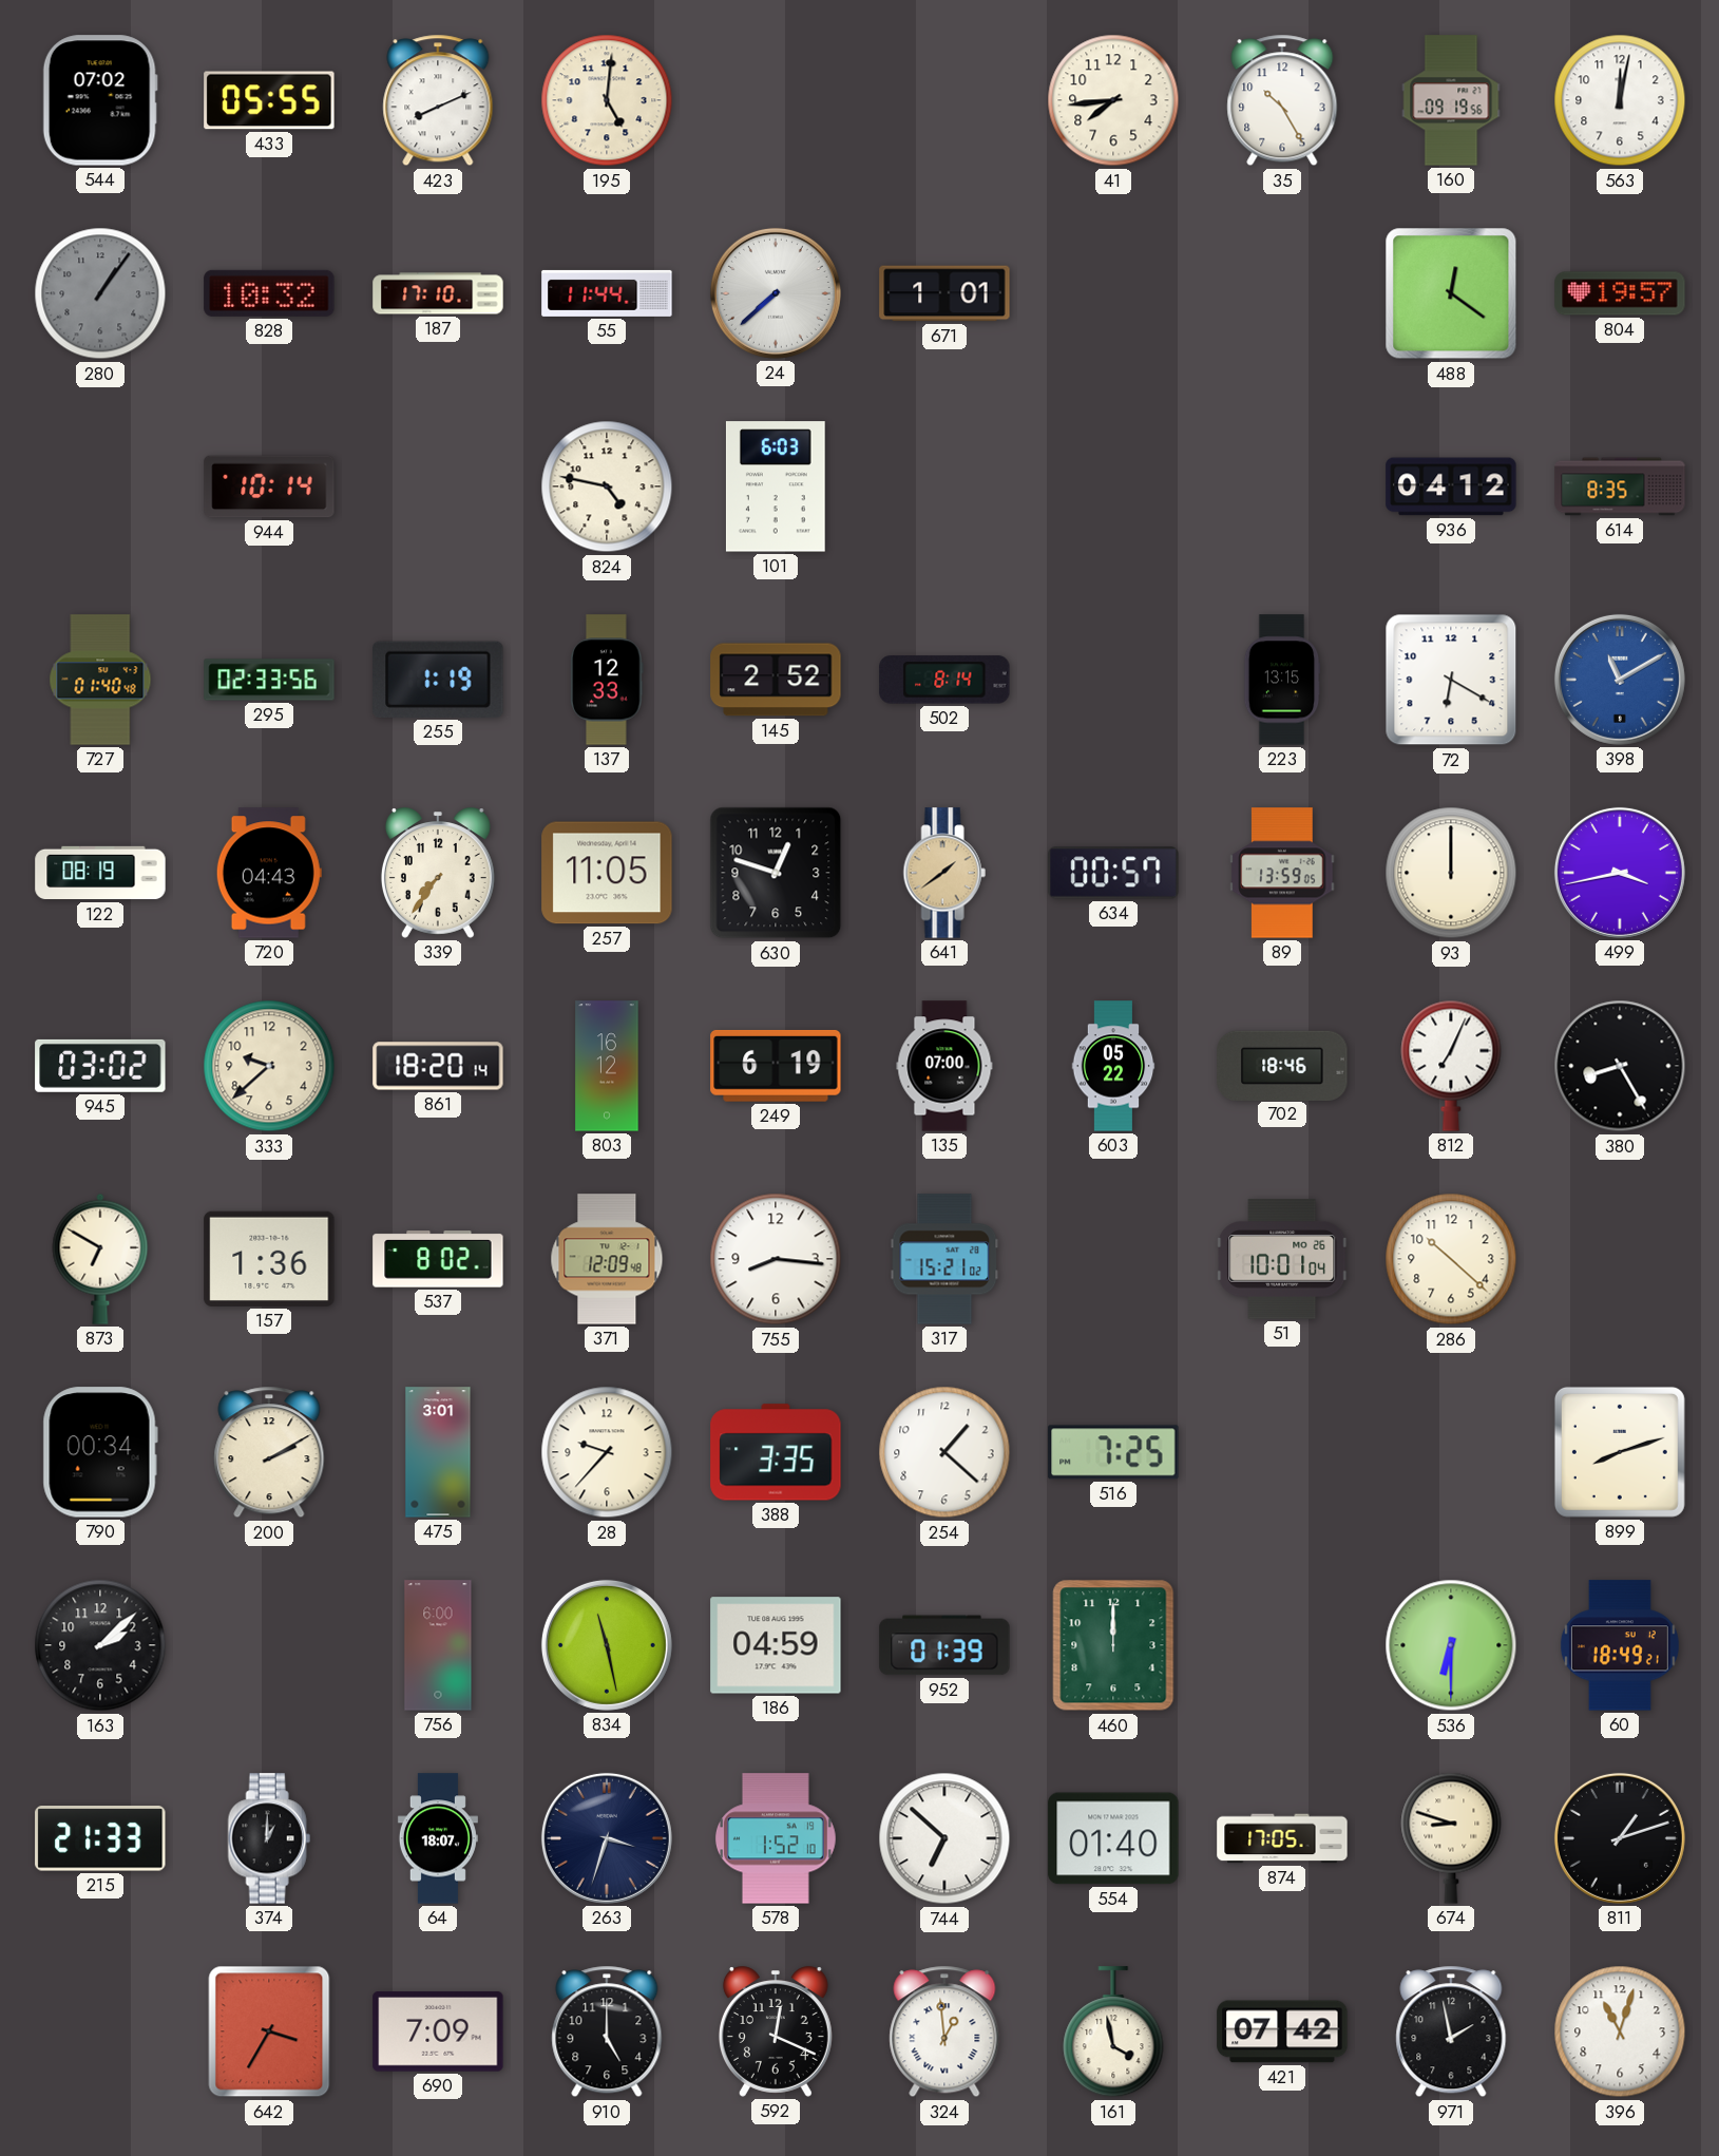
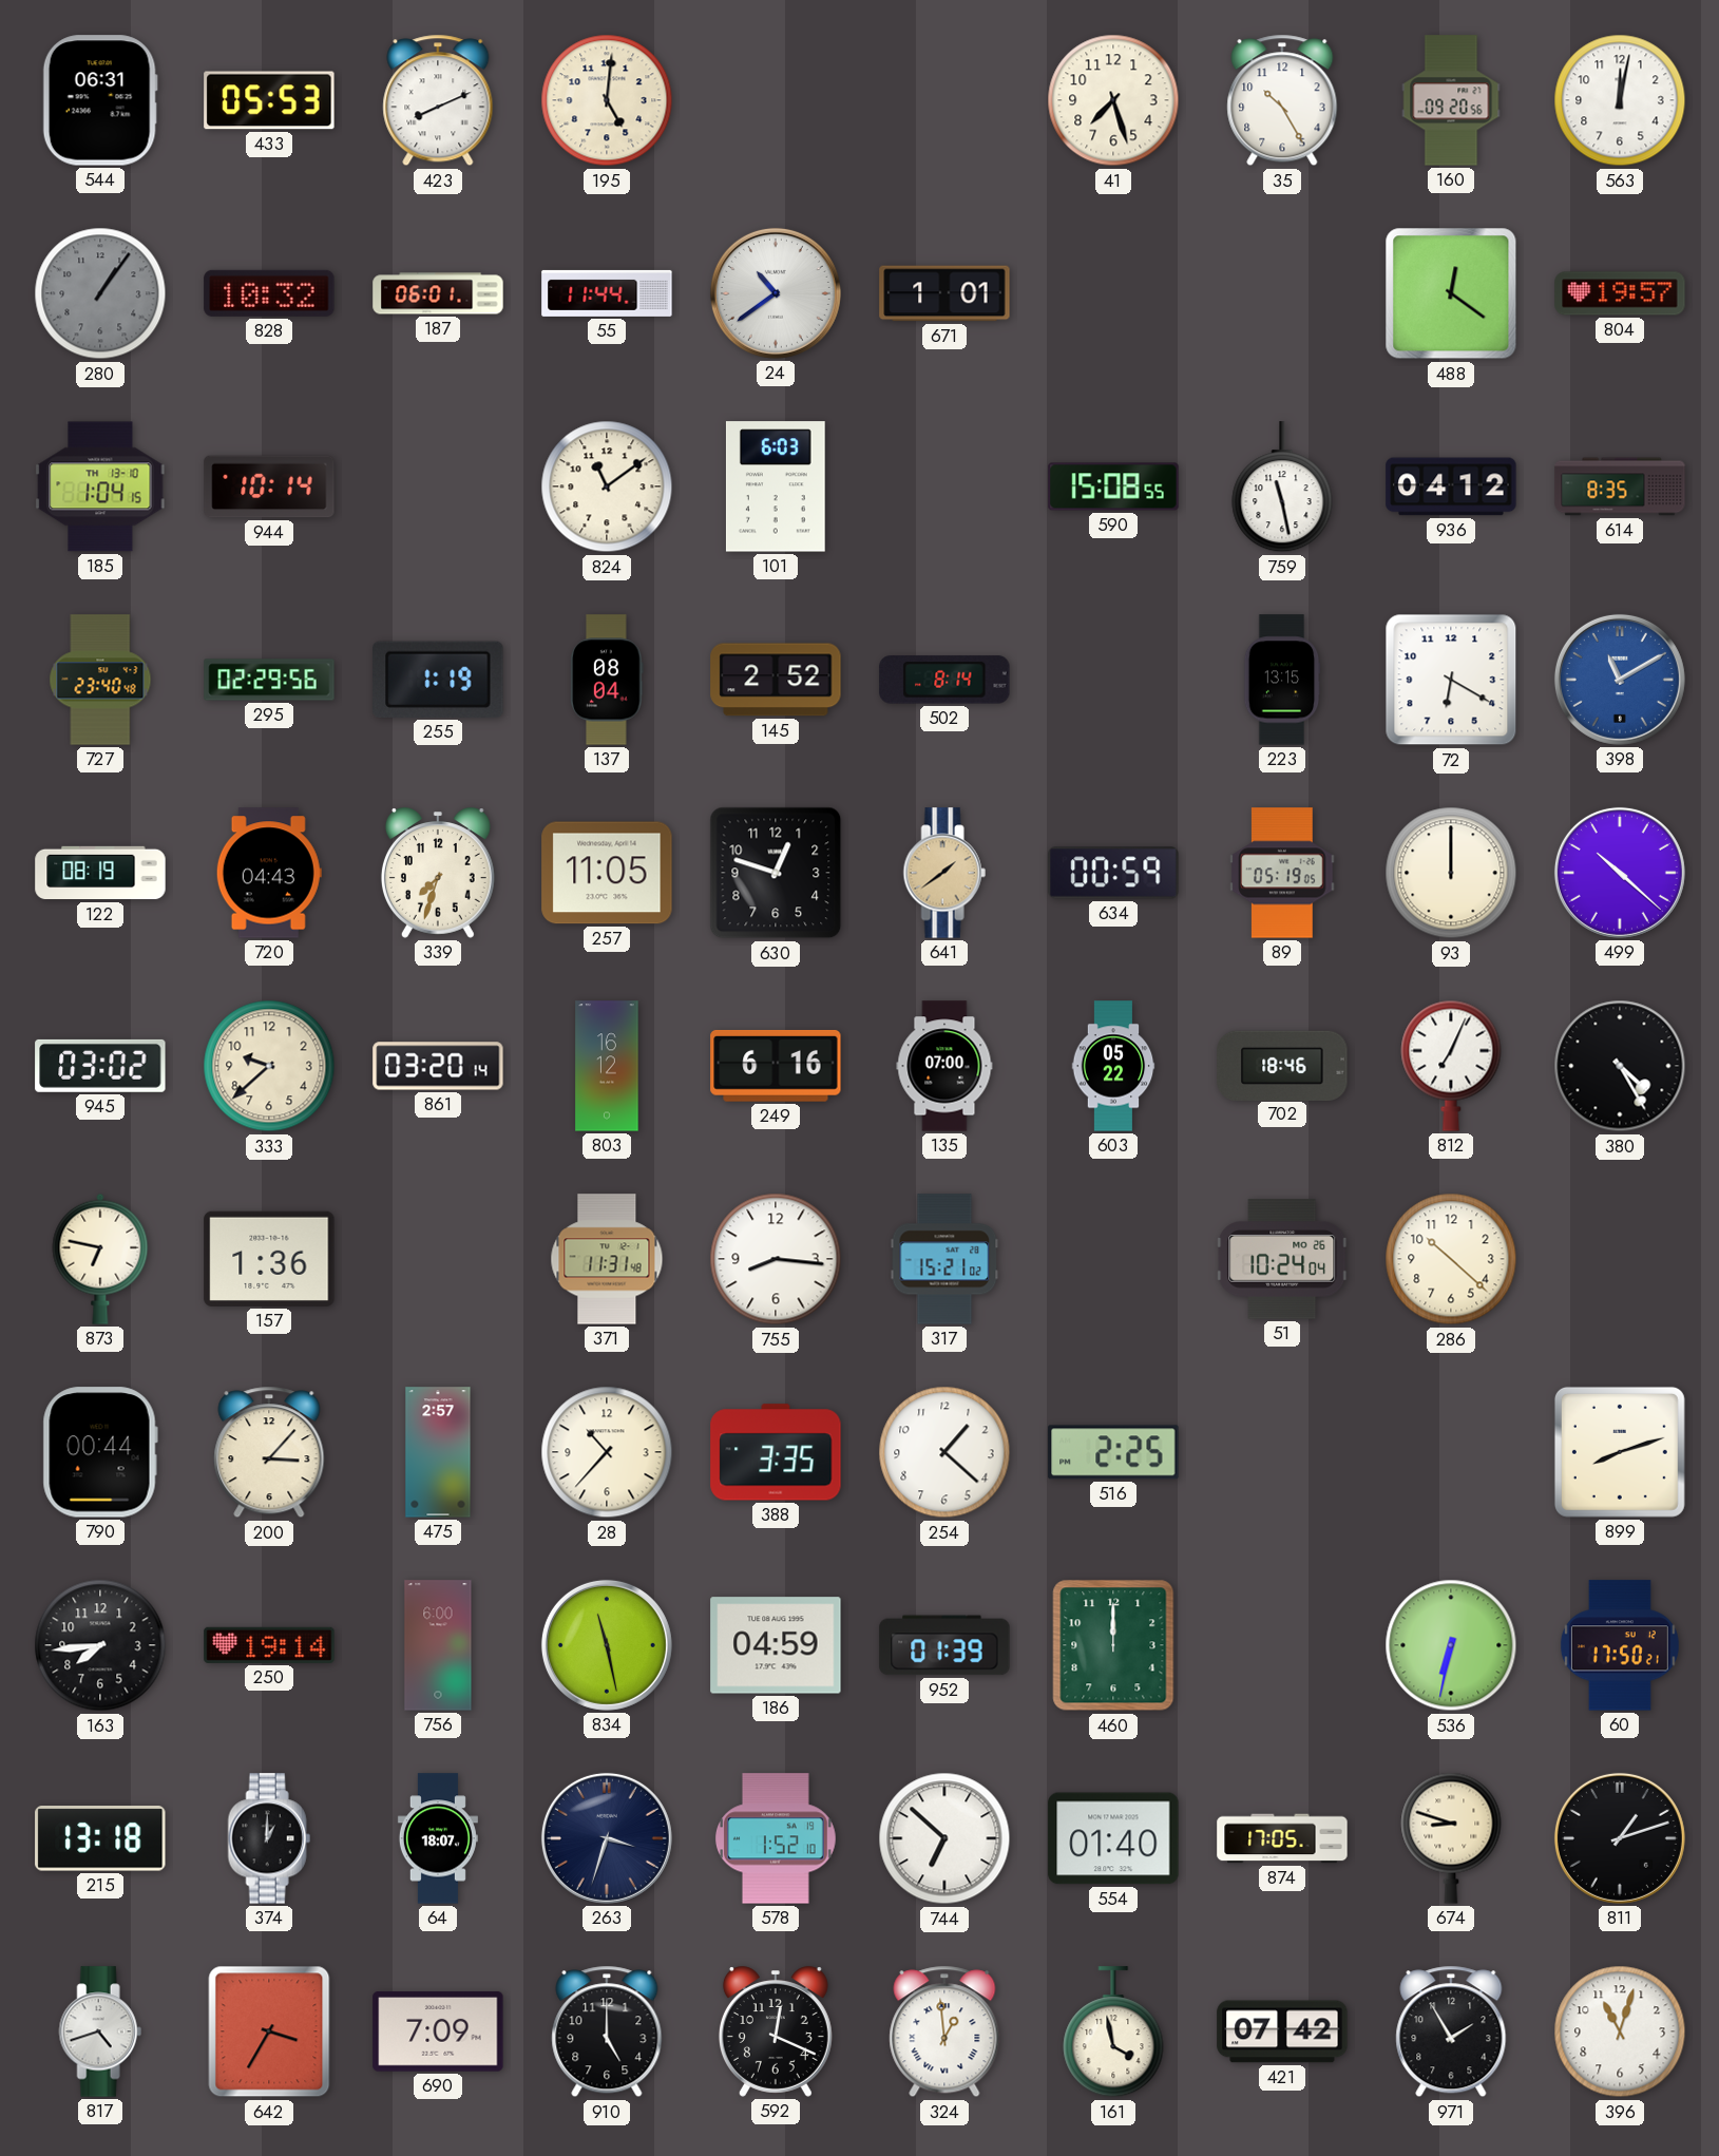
544: 07:02 -> 06:31 (100, 100)
433: 05:55 -> 05:53 (269, 100)
41: 7:44 -> 7:27 (1113, 100)
160: 09:19 -> 09:20 (1451, 100)
187: 17:10 -> 06:01 (438, 293)
24: 7:38 -> 10:39 (776, 293)
185: none -> 1:04 (100, 486)
824: 4:47 -> 11:09 (607, 486)
590: none -> 15:08 (1113, 486)
759: none -> 11:28 (1282, 488)
727: 01:40 -> 23:40 (100, 680)
295: 02:33 -> 02:29 (269, 680)
137: 12:33 -> 08:04 (607, 680)
339: 7:36 -> 7:33 (438, 873)
634: 00:57 -> 00:59 (1113, 873)
89: 13:59 -> 05:19 (1282, 873)
499: 3:43 -> 10:22 (1620, 873)
861: 18:20 -> 03:20 (438, 1066)
249: 6:19 -> 6:16 (776, 1066)
380: 8:25 -> 4:25 (1620, 1066)
873: 6:50 -> 6:47 (100, 1259)
537: 8:02 -> none (438, 1259)
371: 12:09 -> 11:31 (607, 1259)
51: 10:01 -> 10:24 (1282, 1259)
790: 00:34 -> 00:44 (100, 1452)
200: 2:10 -> 3:07 (269, 1452)
475: 3:01 -> 2:57 (438, 1452)
28: 9:37 -> 10:37 (607, 1452)
516: 7:25 -> 2:25 (1113, 1452)
163: 2:08 -> 7:44 (100, 1645)
250: none -> 19:14 (269, 1645)
536: 6:30 -> 6:32 (1451, 1645)
60: 18:49 -> 17:50 (1620, 1645)
215: 21:33 -> 13:18 (100, 1838)
817: none -> 4:42 (100, 2031)
971: 1:58 -> 1:55 (1451, 2031)
